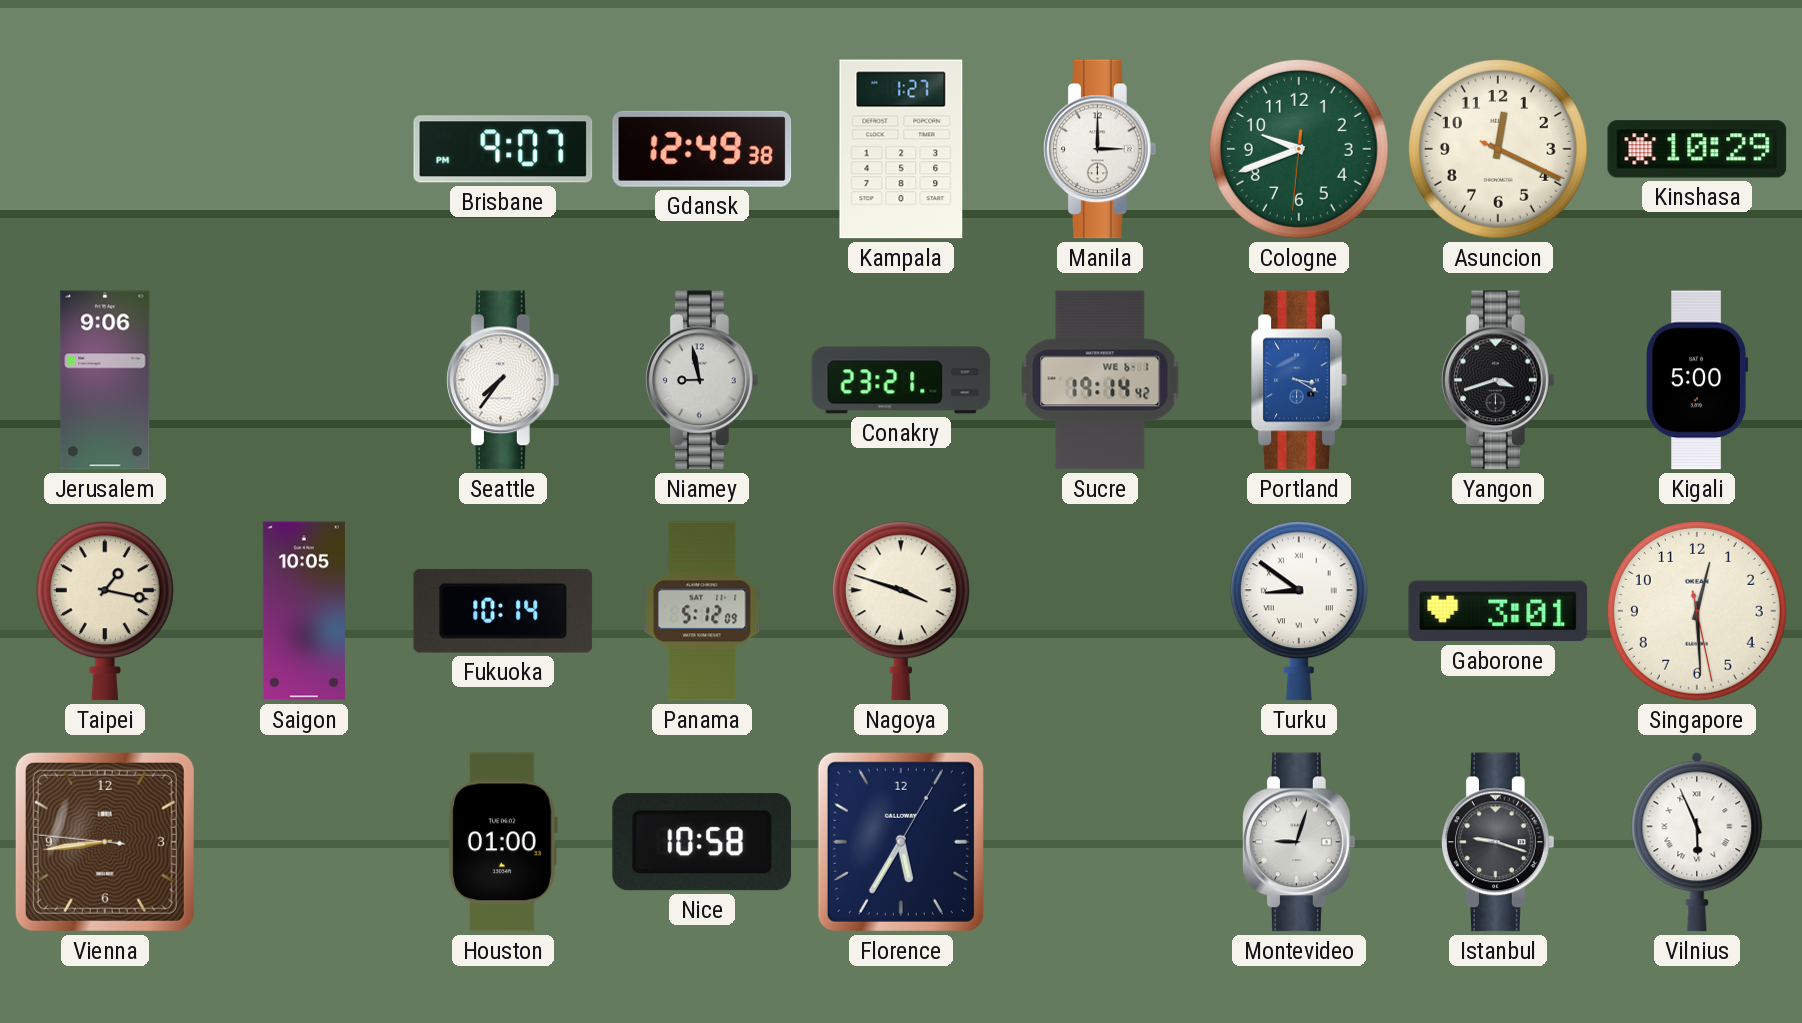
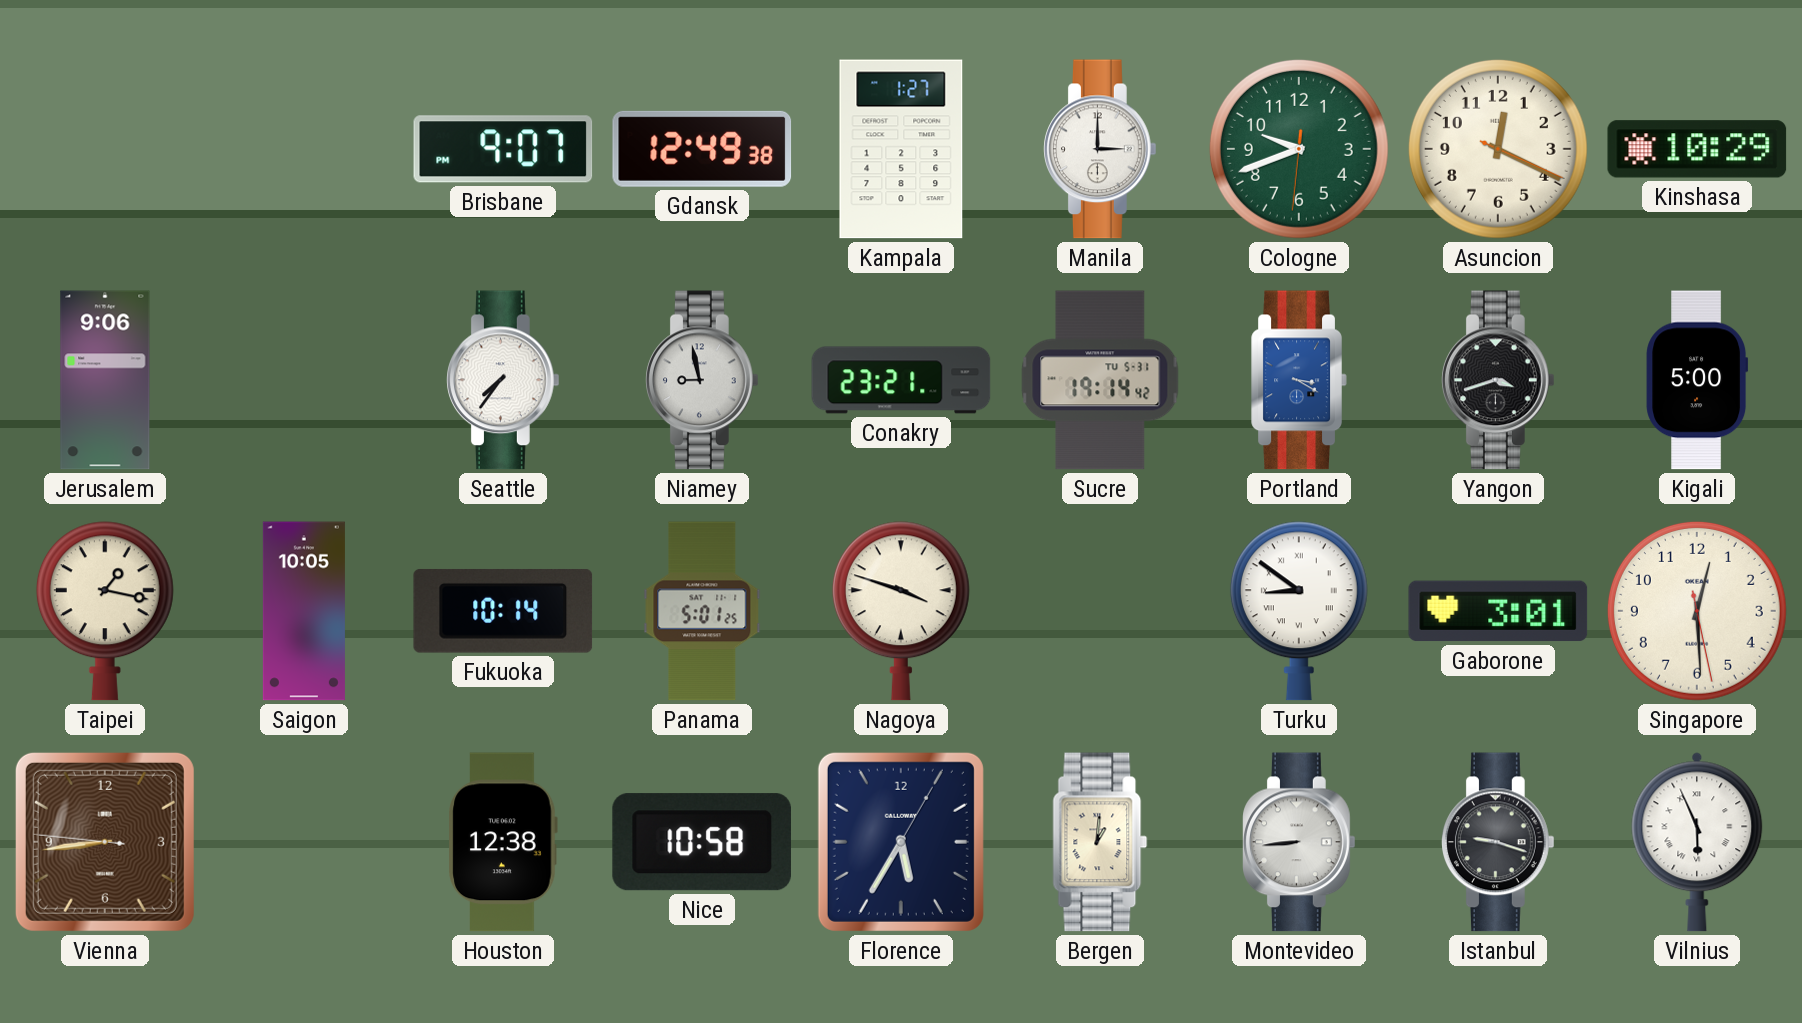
Sucre date: WE 6-1 -> TU 5-31 (1100, 380)
Panama: 5:12 -> 5:01 (702, 611)
Houston: 01:00 -> 12:38 (503, 842)
Bergen: none -> 1:01 (1100, 842)
Montevideo: 9:03 -> 8:44 (1300, 842)
